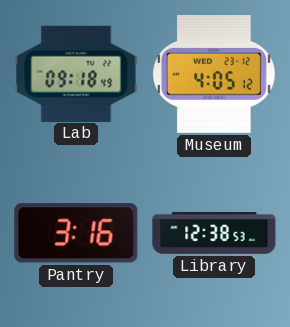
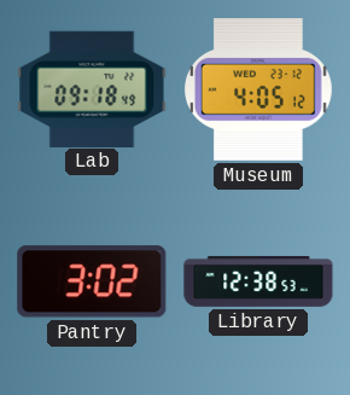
Pantry: 3:16 -> 3:02 (92, 281)
